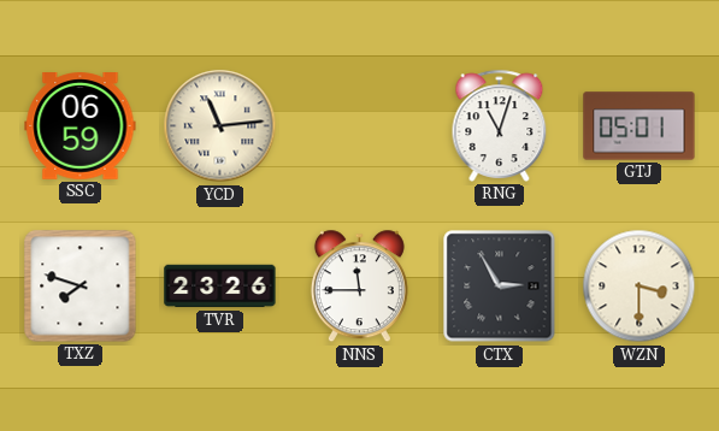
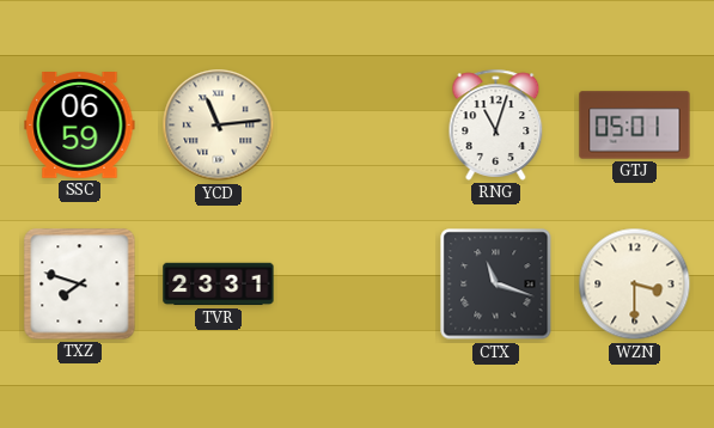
TVR: 23:26 -> 23:31 (219, 285)
NNS: 11:45 -> none (359, 287)
CTX: 2:55 -> 11:18 (496, 285)
